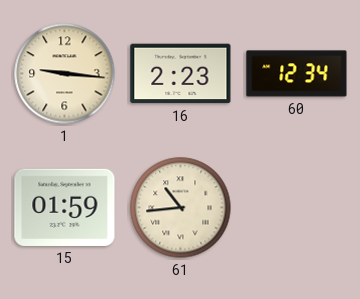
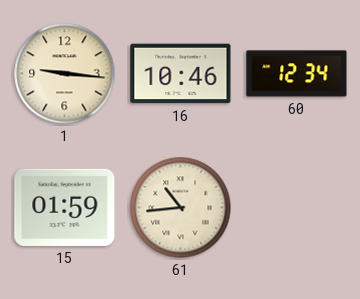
16: 2:23 -> 10:46 (181, 74)
